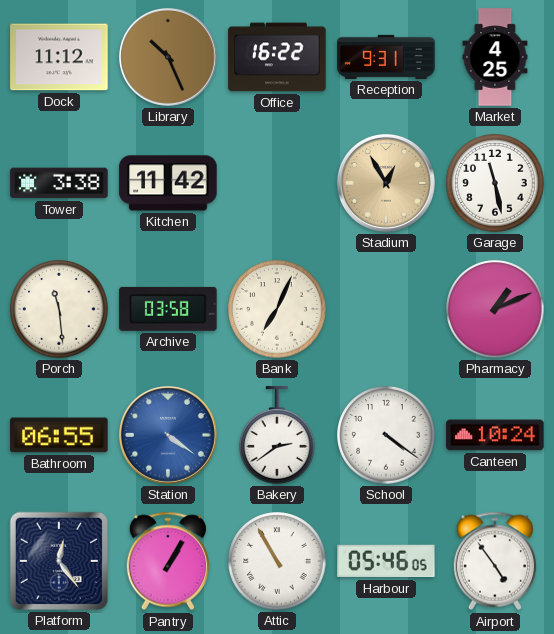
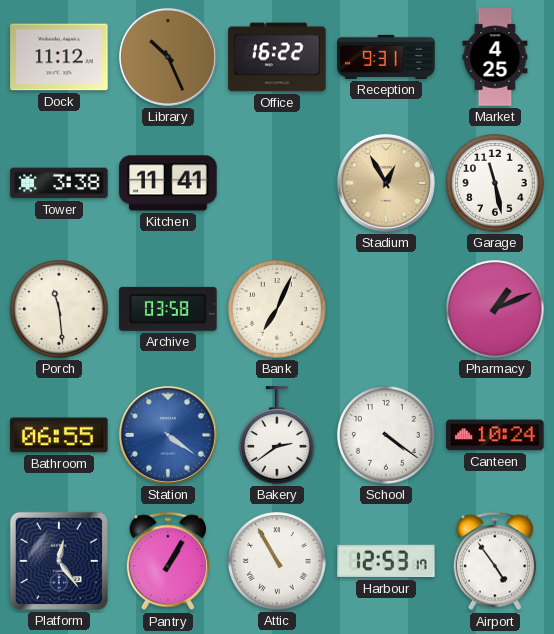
Kitchen: 11:42 -> 11:41 (168, 183)
Harbour: 05:46 -> 12:53 (386, 561)
